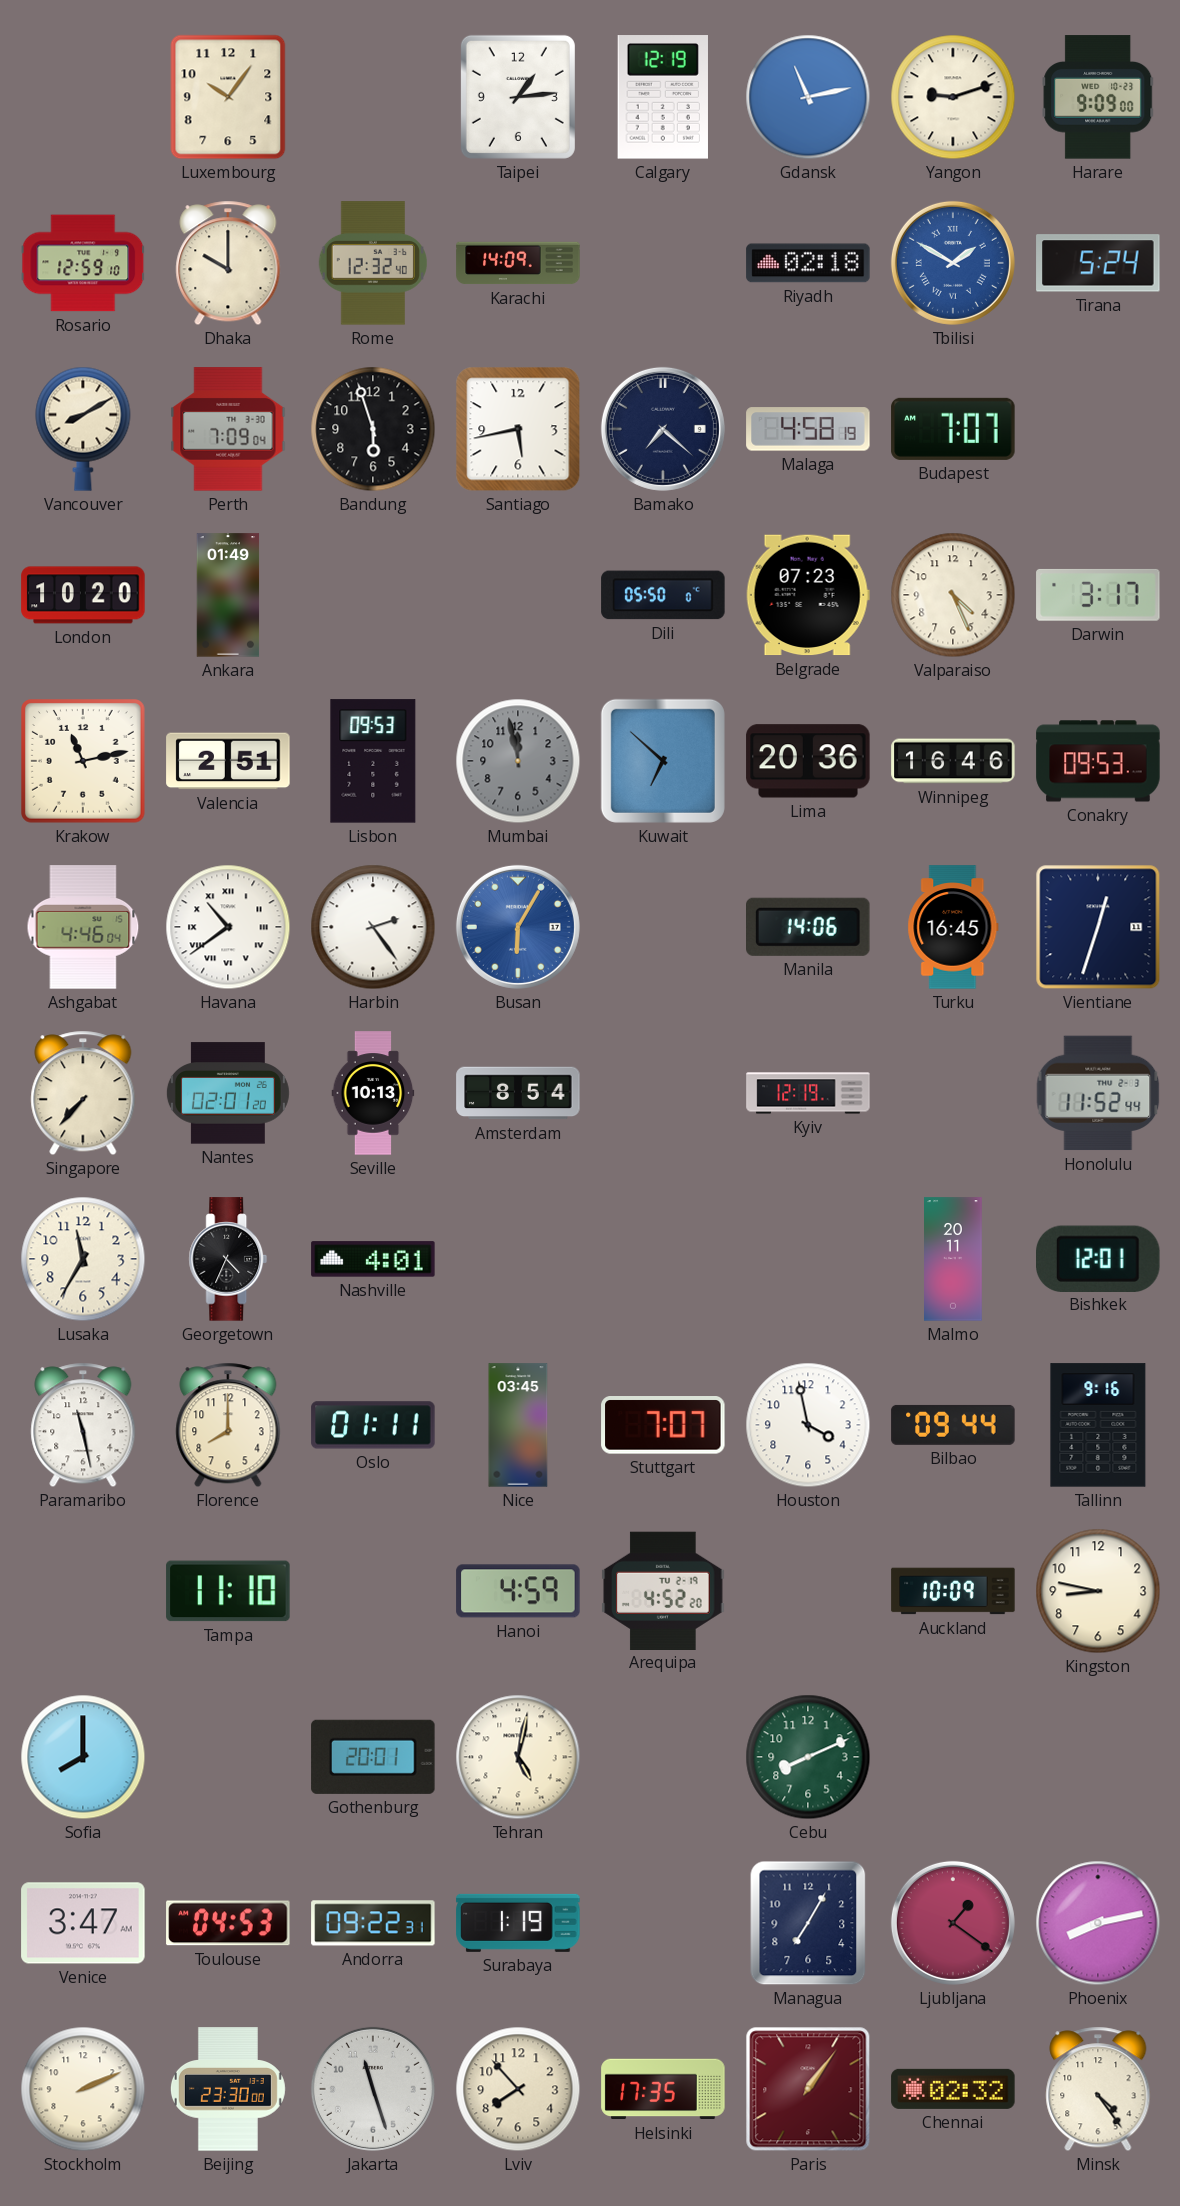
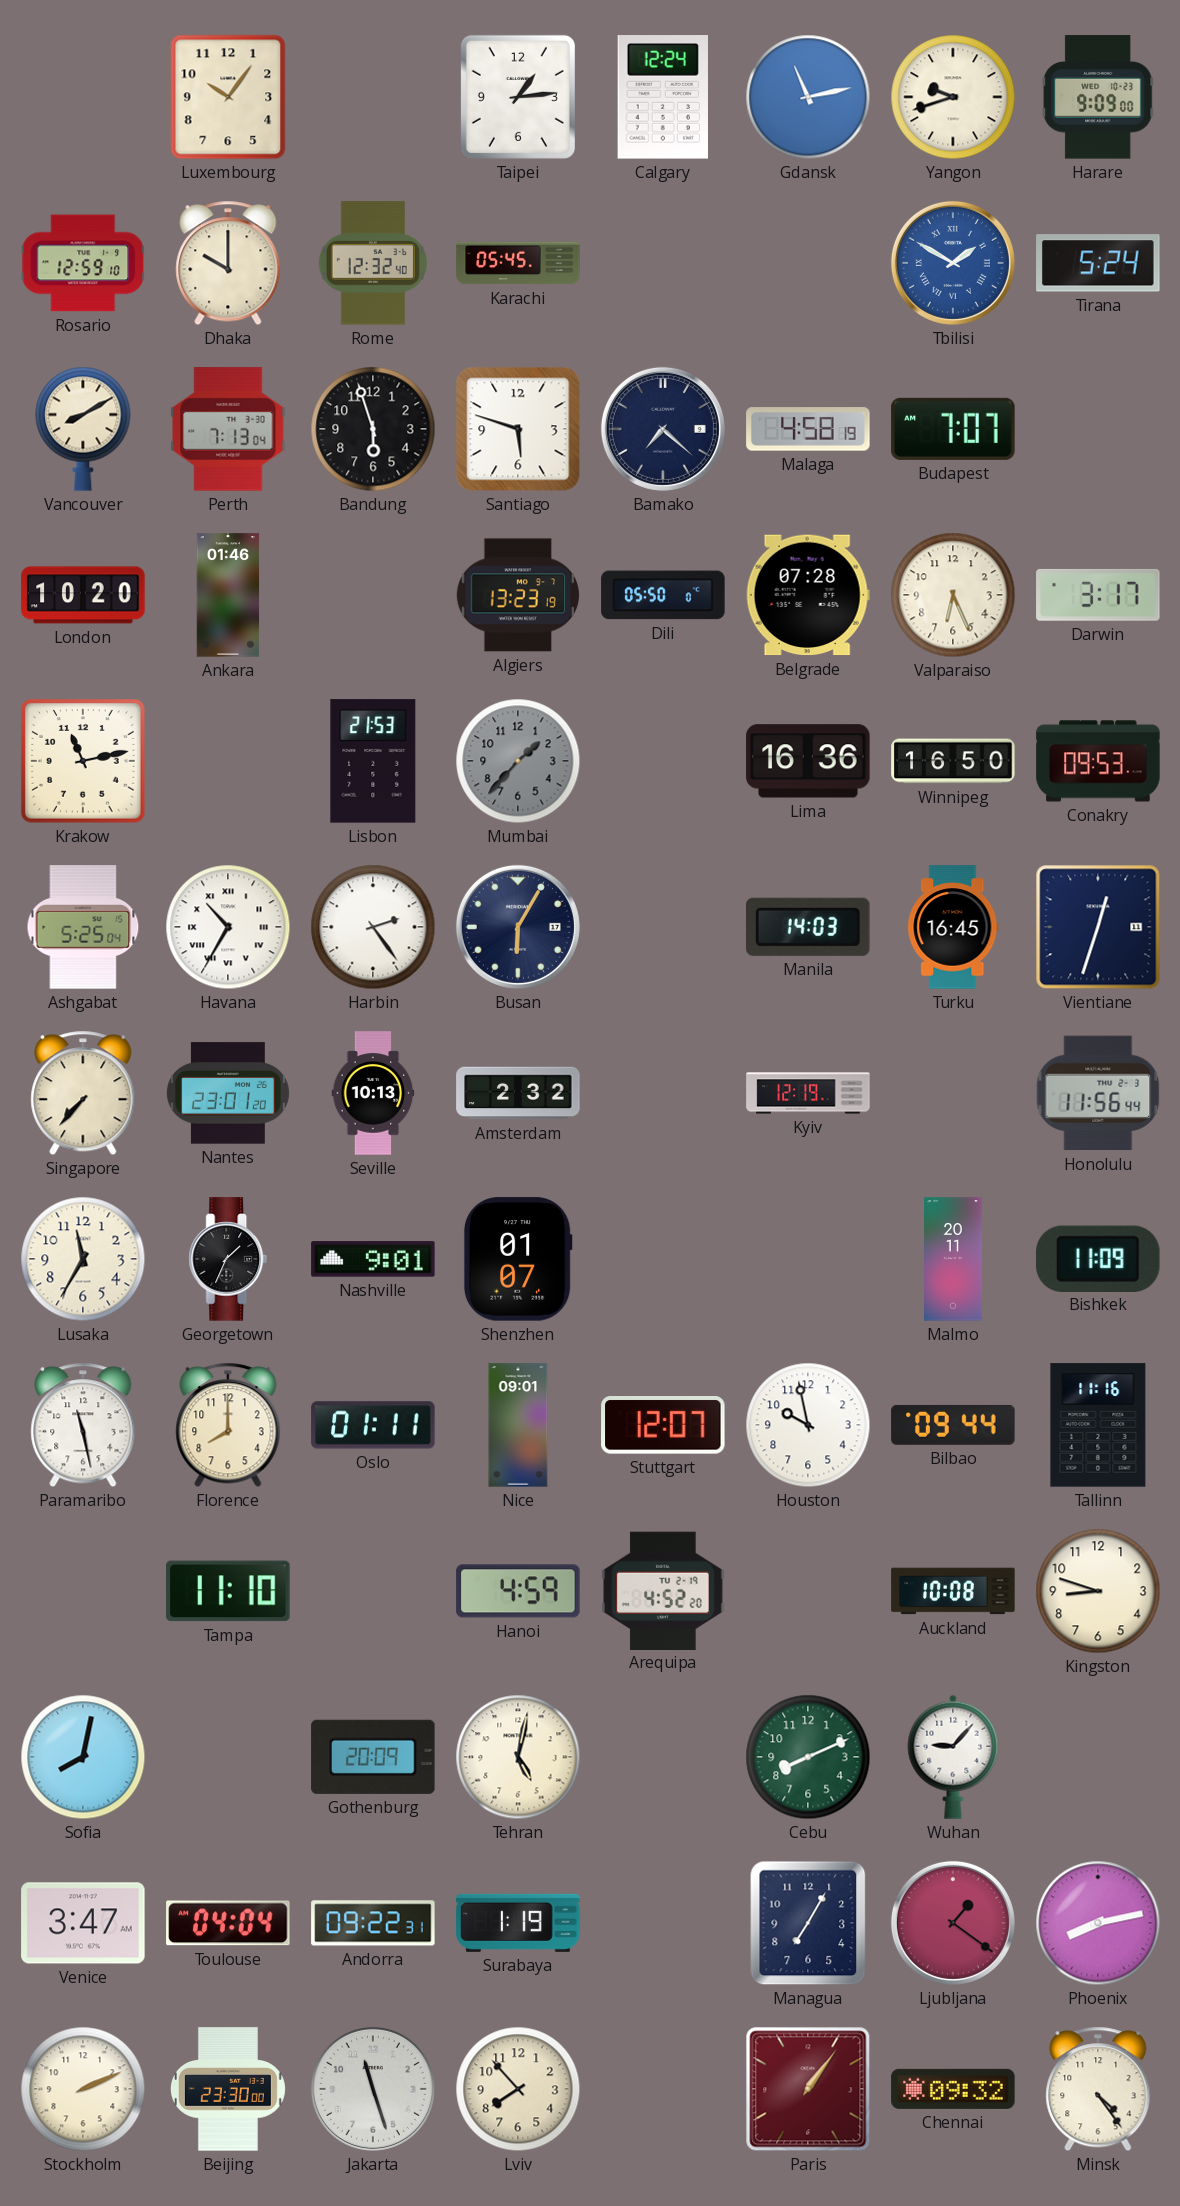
Calgary: 12:19 -> 12:24 (663, 97)
Yangon: 9:12 -> 9:42 (953, 97)
Karachi: 14:09 -> 05:45 (518, 263)
Riyadh: 02:18 -> none (808, 263)
Perth: 7:09 -> 7:13 (228, 429)
Santiago: 5:43 -> 5:48 (518, 429)
Ankara: 01:49 -> 01:46 (228, 595)
Algiers: none -> 13:23 (518, 595)
Belgrade: 07:23 -> 07:28 (808, 595)
Valparaiso: 4:26 -> 6:26 (953, 595)
Valencia: 2:51 -> none (228, 761)
Lisbon: 09:53 -> 21:53 (373, 761)
Mumbai: 11:58 -> 1:37 (518, 761)
Kuwait: 6:52 -> none (663, 761)
Lima: 20:36 -> 16:36 (808, 761)
Winnipeg: 16:46 -> 16:50 (953, 761)
Ashgabat: 4:46 -> 5:25 (83, 927)
Havana: 10:39 -> 10:35 (228, 927)
Busan dial: blue -> navy (518, 927)
Manila: 14:06 -> 14:03 (809, 927)
Nantes: 02:01 -> 23:01 (228, 1093)
Amsterdam: 8:54 -> 2:32 (518, 1093)
Honolulu: 11:52 -> 11:56 (1098, 1093)
Georgetown: 4:34 -> 1:34 (228, 1259)
Nashville: 4:01 -> 9:01 (373, 1259)
Shenzhen: none -> 01:07 (518, 1259)
Bishkek: 12:01 -> 11:09 (1099, 1258)
Nice: 03:45 -> 09:01 (518, 1425)
Stuttgart: 7:07 -> 12:07 (663, 1425)
Houston: 3:58 -> 9:58 (808, 1425)
Tallinn: 9:16 -> 11:16 (1098, 1425)
Auckland: 10:09 -> 10:08 (953, 1591)
Kingston: 8:47 -> 8:48 (1098, 1591)
Sofia: 8:00 -> 8:02 (83, 1757)
Gothenburg: 20:01 -> 20:09 (373, 1757)
Wuhan: none -> 9:07 (953, 1757)
Toulouse: 04:53 -> 04:04 (228, 1923)
Helsinki: 17:35 -> none (663, 2089)
Chennai: 02:32 -> 09:32 (953, 2089)
